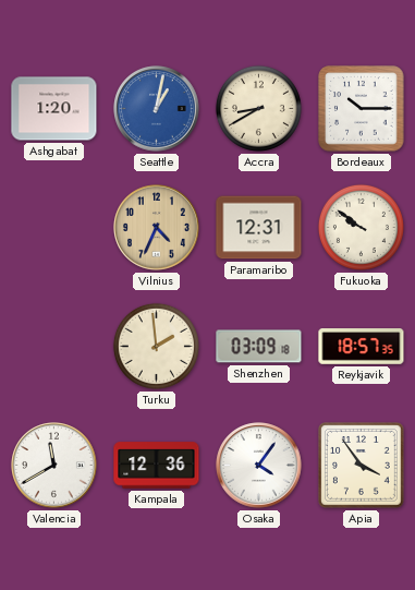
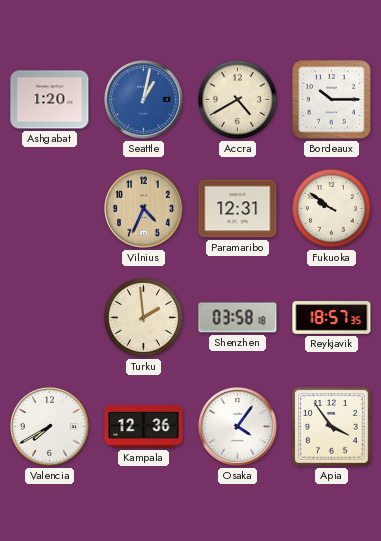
Accra: 8:40 -> 4:40 (237, 99)
Shenzhen: 03:09 -> 03:58 (238, 318)
Valencia: 11:40 -> 7:40 (50, 427)
